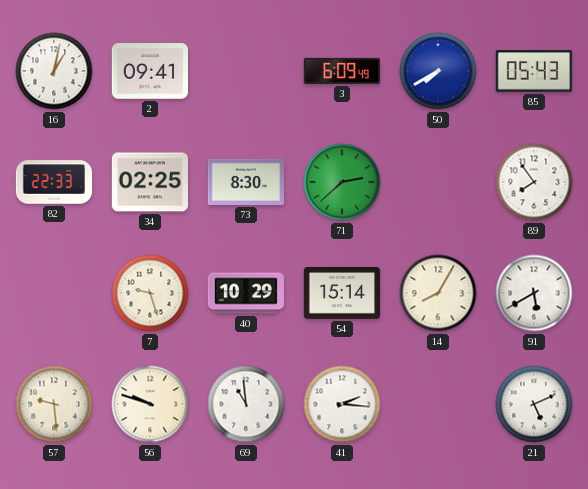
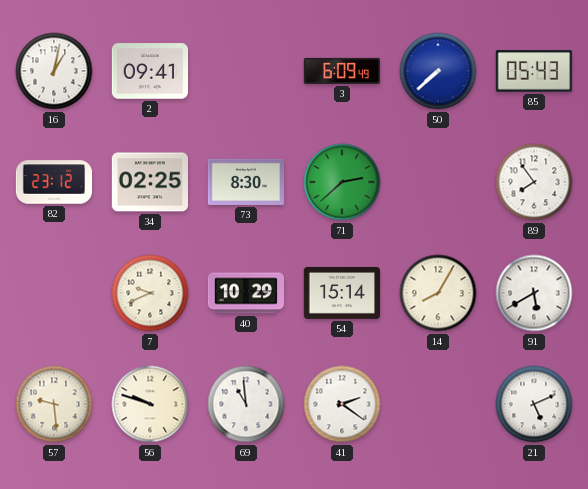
50: 7:40 -> 7:38 (438, 71)
82: 22:33 -> 23:12 (54, 182)
7: 9:27 -> 9:41 (150, 293)
41: 2:16 -> 2:21 (342, 404)
